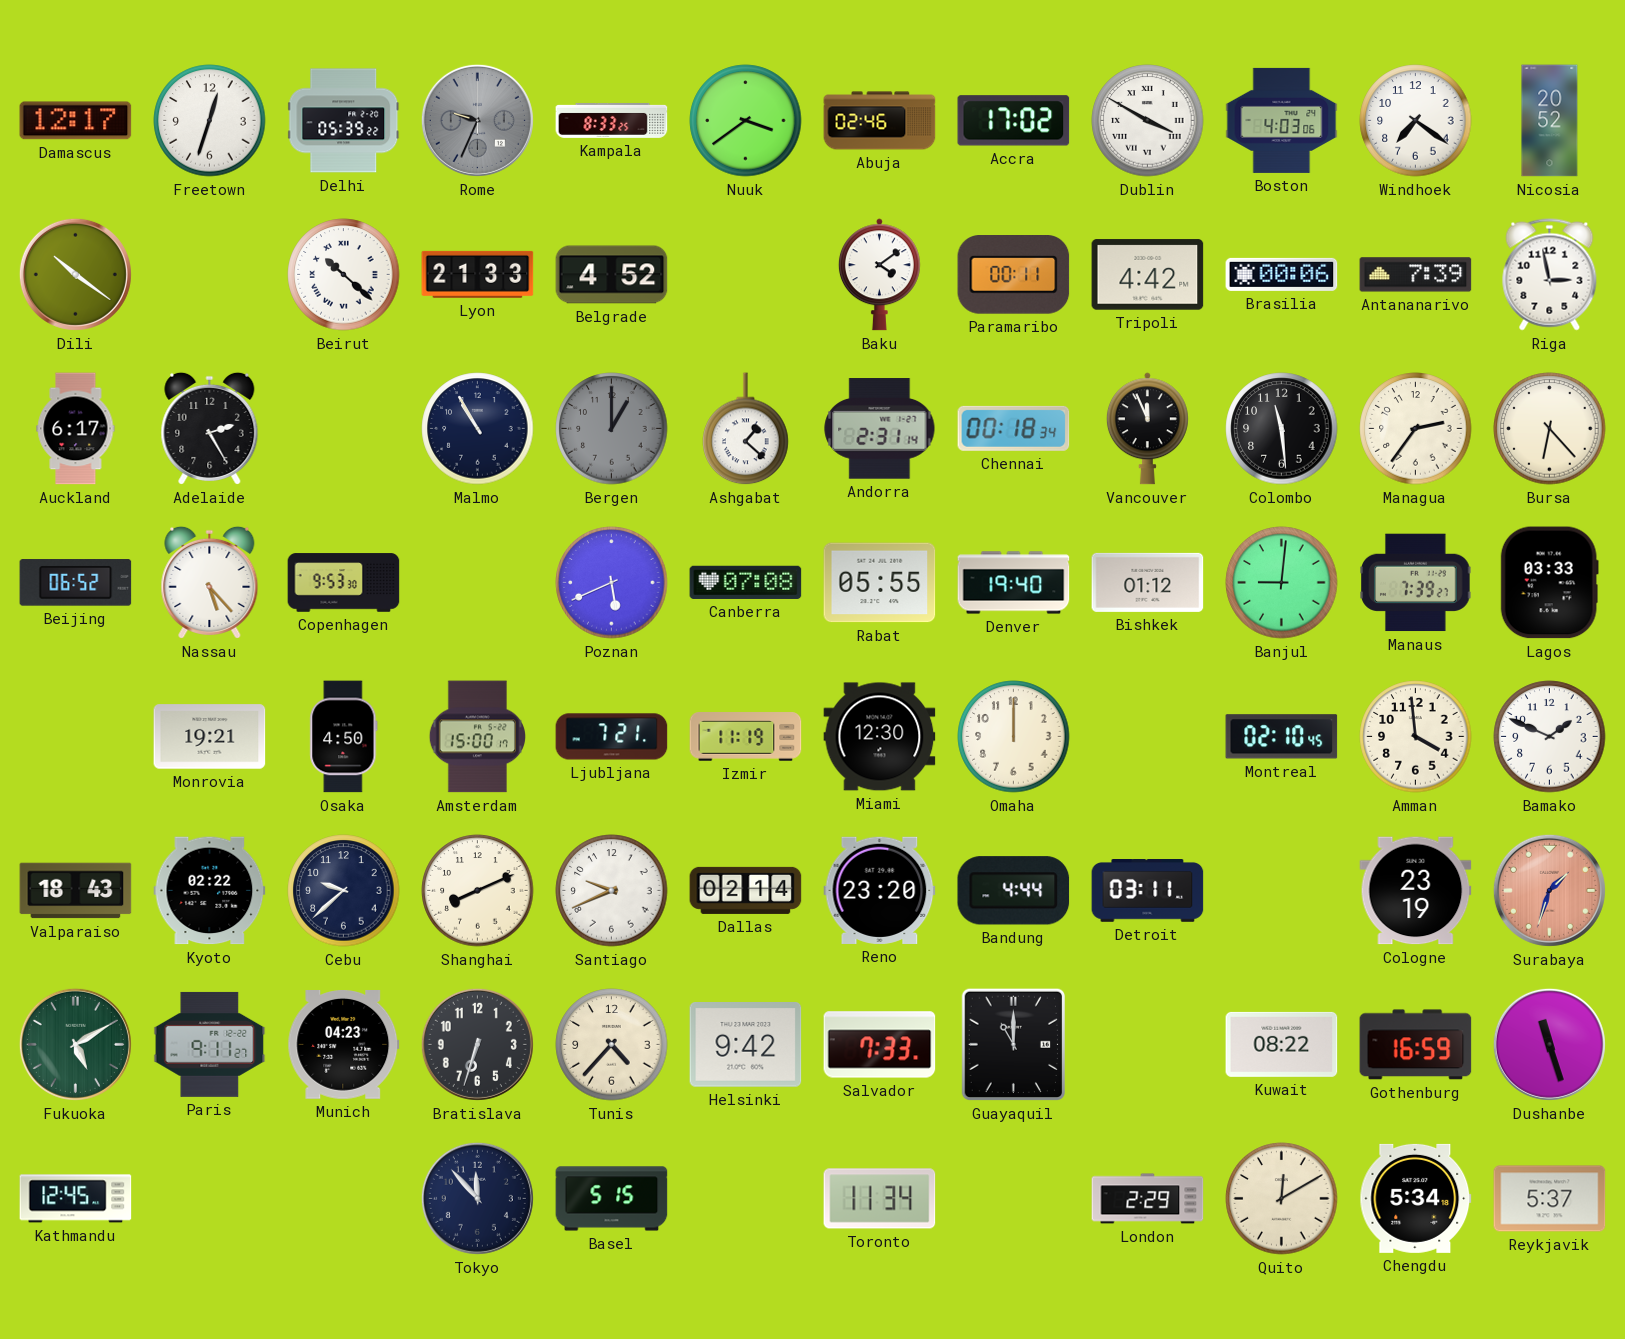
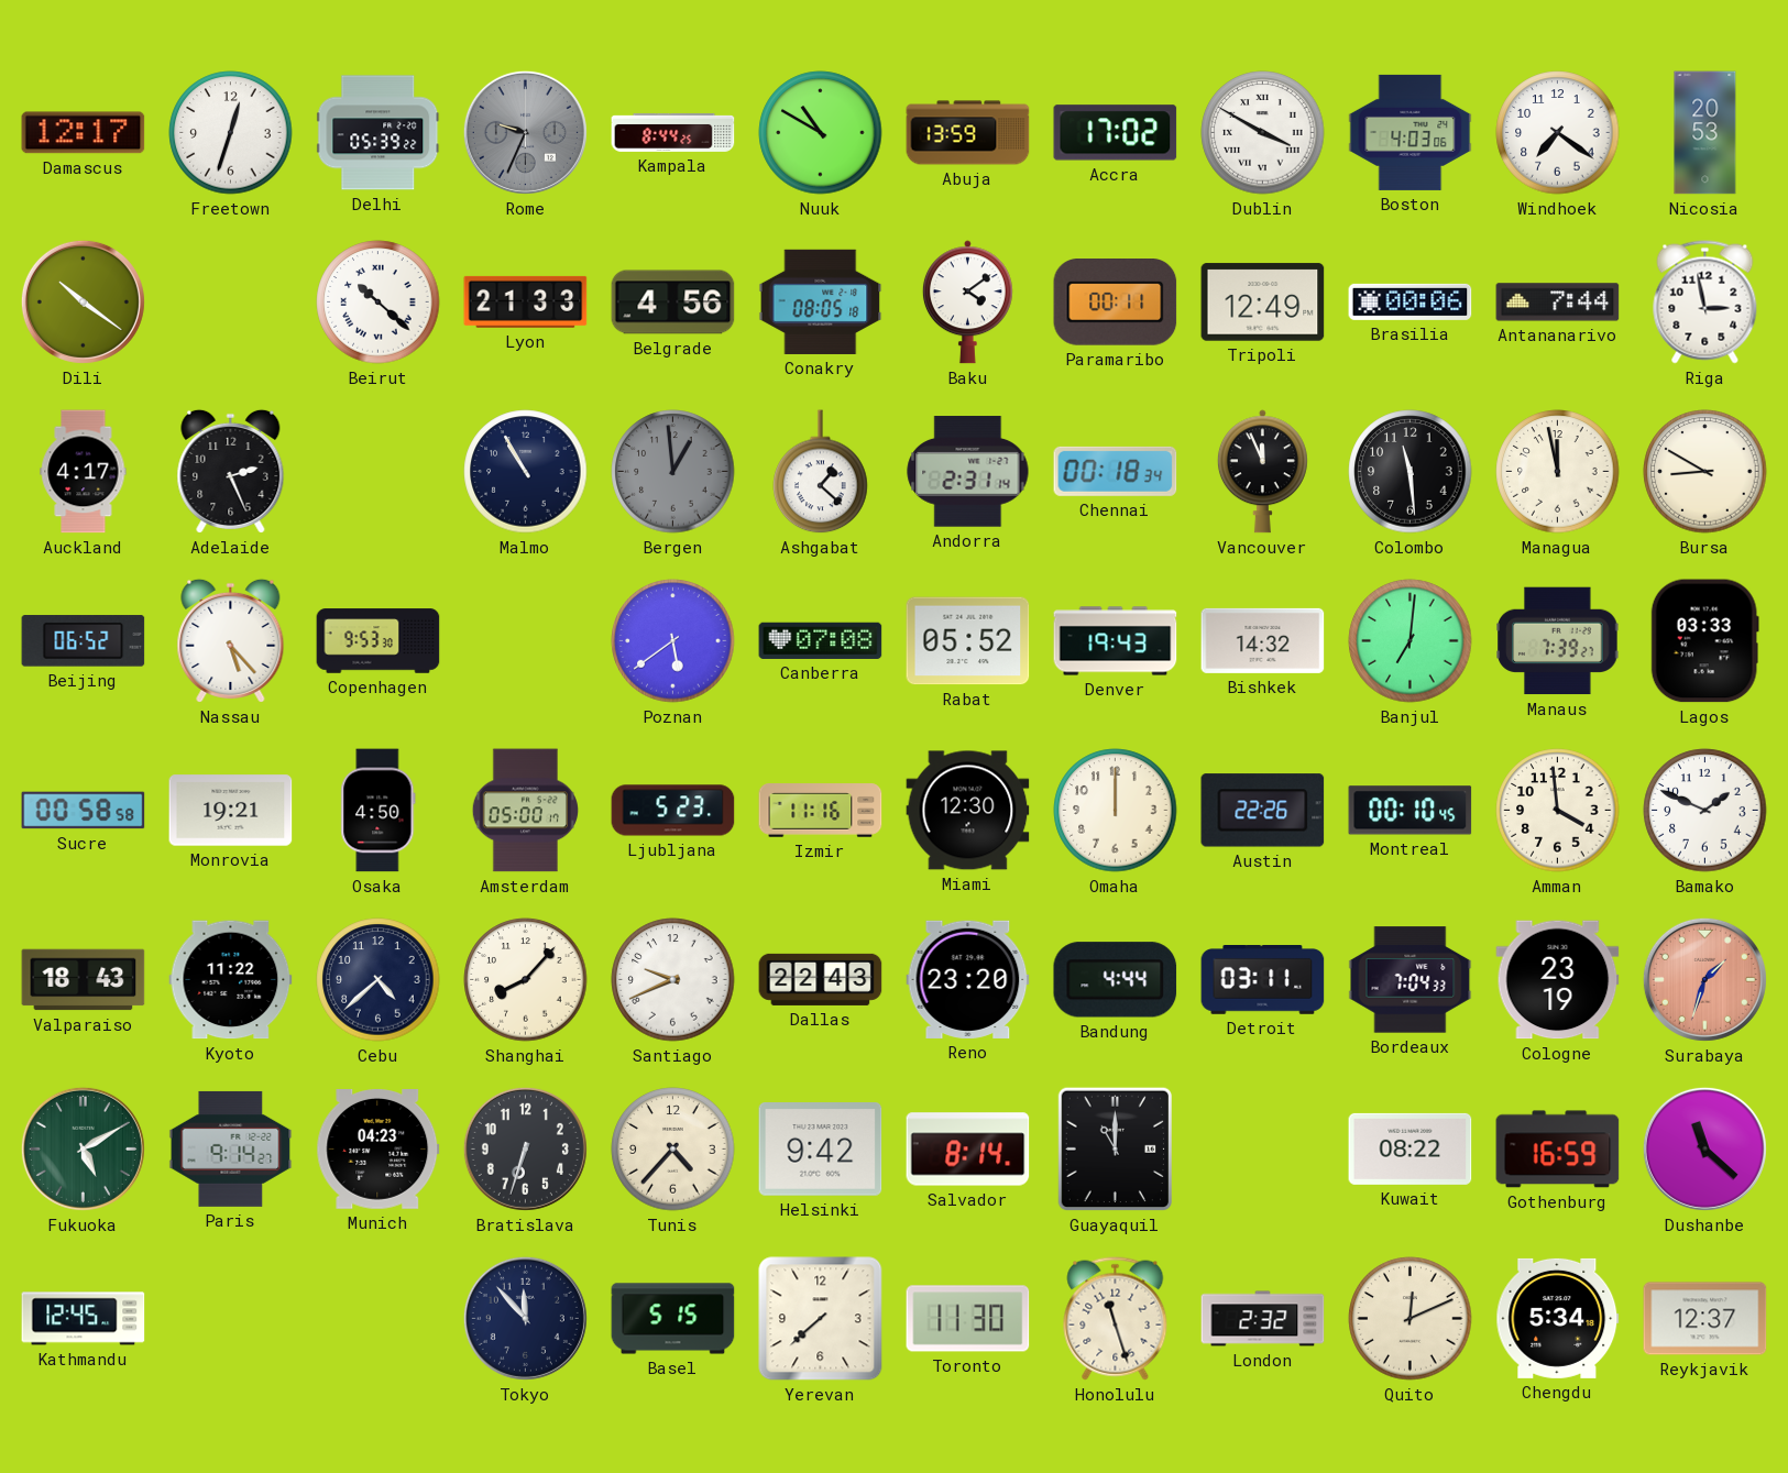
Kampala: 8:33 -> 8:44 (673, 132)
Nuuk: 3:39 -> 10:50 (821, 133)
Abuja: 02:46 -> 13:59 (968, 133)
Nicosia: 20:52 -> 20:53 (1705, 133)
Belgrade: 4:52 -> 4:56 (673, 303)
Conakry: none -> 08:05 (821, 301)
Tripoli: 4:42 -> 12:49 (1263, 303)
Antananarivo: 7:39 -> 7:44 (1558, 303)
Auckland: 6:17 -> 4:17 (84, 472)
Adelaide: 2:25 -> 2:26 (231, 471)
Bergen: 1:00 -> 12:59 (673, 472)
Managua: 2:36 -> 11:58 (1558, 472)
Bursa: 6:23 -> 8:50 (1705, 472)
Poznan: 5:41 -> 5:39 (673, 641)
Rabat: 05:55 -> 05:52 (968, 641)
Denver: 19:40 -> 19:43 (1116, 641)
Bishkek: 01:12 -> 14:32 (1263, 640)
Banjul: 9:01 -> 7:01 (1411, 641)
Sucre: none -> 00:58 (84, 811)
Amsterdam: 15:00 -> 05:00 (525, 811)
Ljubljana: 7:21 -> 5:23 (673, 811)
Izmir: 11:19 -> 11:16 (821, 811)
Austin: none -> 22:26 (1263, 811)
Montreal: 02:10 -> 00:10 (1411, 811)
Kyoto: 02:22 -> 11:22 (231, 980)
Cebu: 9:38 -> 4:38 (379, 980)
Shanghai: 8:11 -> 8:07 (526, 980)
Dallas: 02:14 -> 22:43 (821, 979)
Bordeaux: none -> 7:04 (1411, 980)
Paris: 9:11 -> 9:14 (231, 1148)
Salvador: 7:33 -> 8:14 (968, 1150)
Dushanbe: 11:27 -> 11:22 (1704, 1148)
Yerevan: none -> 7:38 (821, 1319)
Toronto: 11:34 -> 11:30 (968, 1319)
Honolulu: none -> 11:27 (1116, 1319)
London: 2:29 -> 2:32 (1263, 1319)
Quito: 12:10 -> 12:11 (1411, 1319)
Reykjavik: 5:37 -> 12:37 (1705, 1319)
